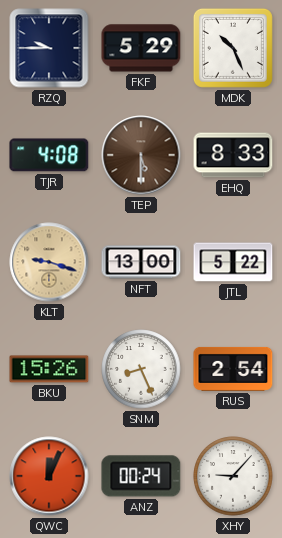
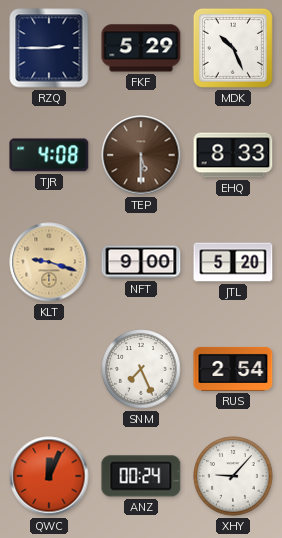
RZQ: 9:45 -> 2:45 (49, 48)
NFT: 13:00 -> 9:00 (141, 262)
JTL: 5:22 -> 5:20 (233, 262)
BKU: 15:26 -> none (49, 369)
SNM: 8:26 -> 7:26 (141, 369)
